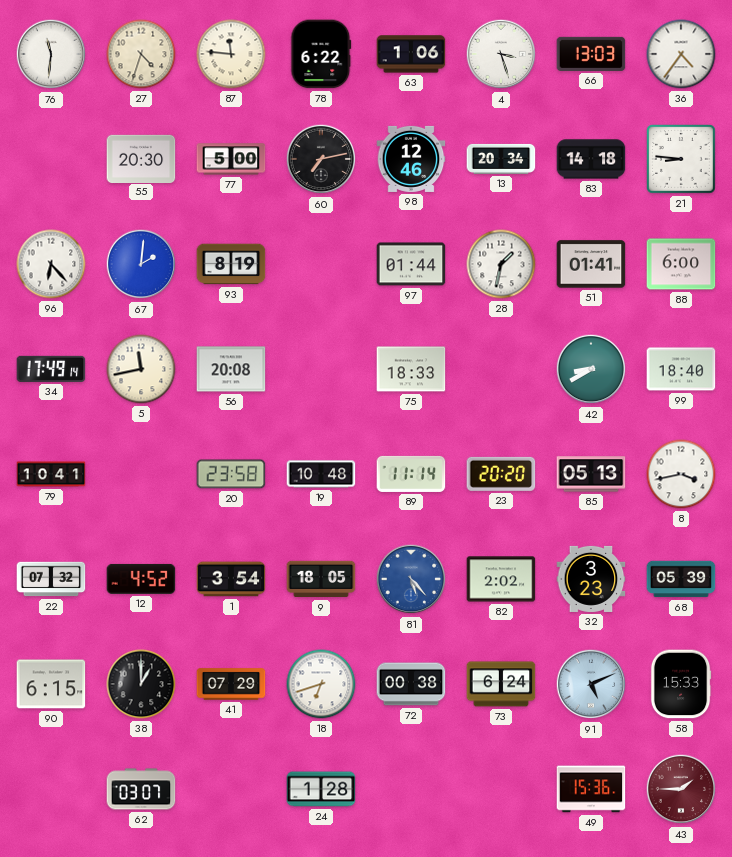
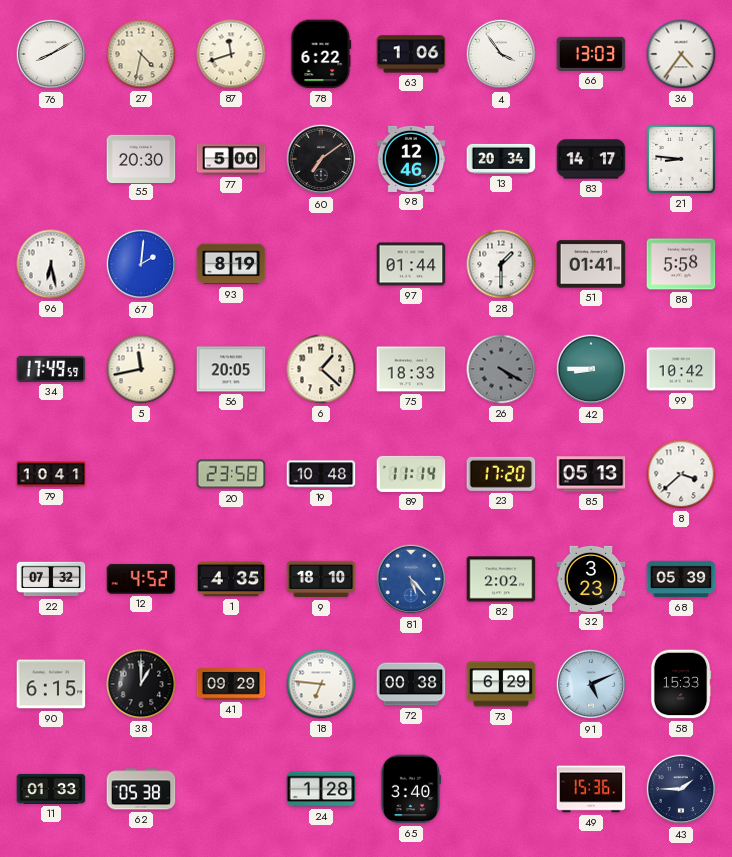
76: 11:31 -> 8:10 (51, 54)
27: 4:33 -> 4:32 (141, 54)
87: 11:46 -> 11:42 (231, 54)
4: 3:27 -> 3:54 (501, 54)
60: 7:13 -> 7:09 (321, 159)
83: 14:18 -> 14:17 (591, 159)
96: 6:23 -> 6:28 (51, 264)
28: 1:32 -> 1:30 (501, 264)
88: 6:00 -> 5:58 (681, 264)
34: 17:49:14 -> 17:49:59 (51, 369)
56: 20:08 -> 20:05 (231, 369)
6: none -> 1:22 (321, 369)
26: none -> 4:20 (501, 369)
42: 8:40 -> 8:45 (591, 369)
99: 18:40 -> 10:42 (681, 369)
23: 20:20 -> 17:20 (501, 474)
8: 3:43 -> 3:38 (681, 474)
1: 3:54 -> 4:35 (231, 579)
9: 18:05 -> 18:10 (321, 579)
41: 07:29 -> 09:29 (231, 684)
18: 6:42 -> 6:46 (321, 684)
73: 6:24 -> 6:29 (501, 684)
11: none -> 01:33 (51, 789)
62: 03:07 -> 05:38 (141, 789)
65: none -> 3:40 (411, 789)
43 dial: burgundy -> navy (681, 789)
